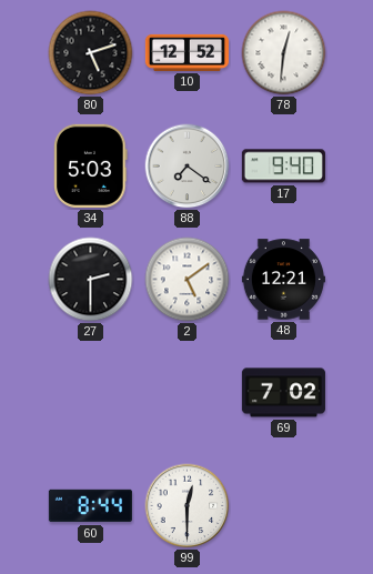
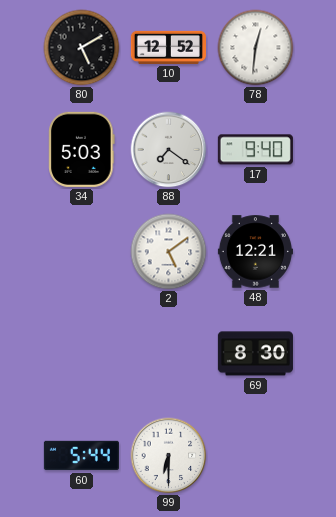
80: 5:12 -> 5:10 (82, 48)
27: 2:30 -> none (91, 280)
69: 7:02 -> 8:30 (255, 354)
60: 8:44 -> 5:44 (81, 456)
99: 12:30 -> 6:30 (169, 456)
